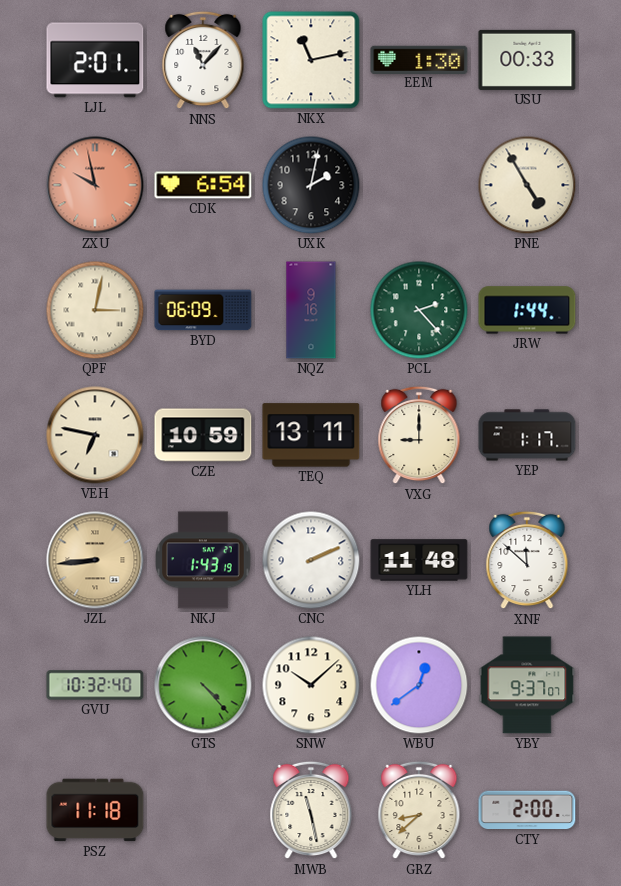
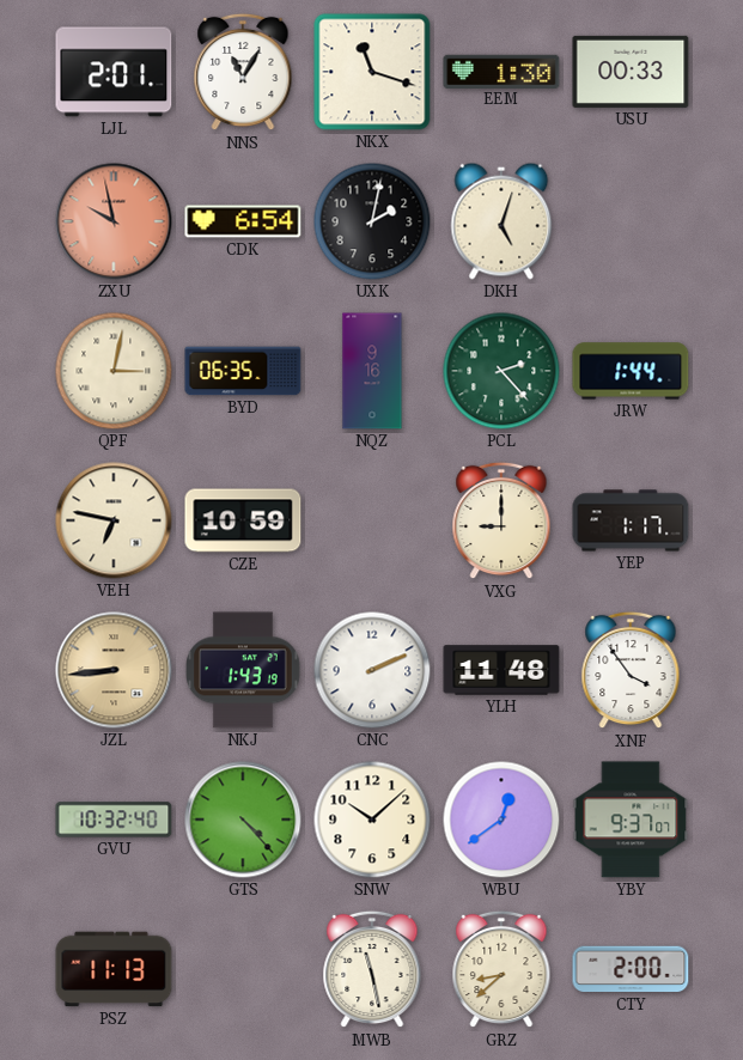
NNS: 11:07 -> 11:05 (243, 72)
NKX: 11:13 -> 11:18 (372, 72)
DKH: none -> 5:03 (501, 221)
PNE: 4:55 -> none (527, 185)
BYD: 06:09 -> 06:35 (243, 371)
TEQ: 13:11 -> none (311, 435)
XNF: 11:52 -> 3:54 (631, 670)
PSZ: 11:18 -> 11:13 (114, 969)
